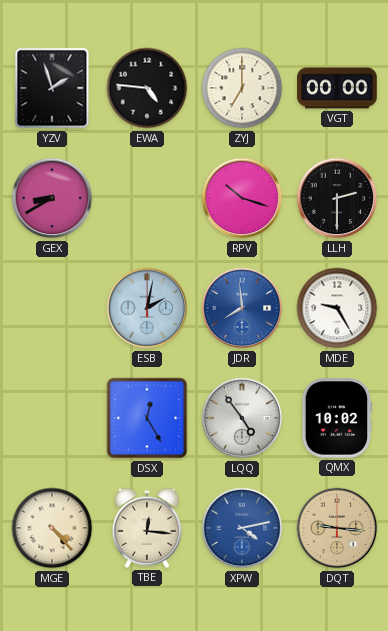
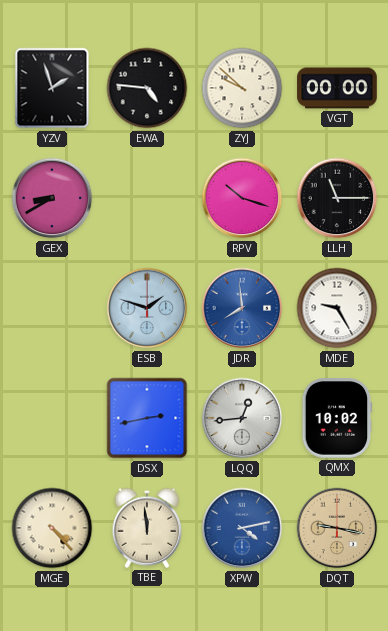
ZYJ: 7:00 -> 9:52 (242, 88)
LLH: 2:30 -> 11:15 (337, 198)
ESB: 2:02 -> 1:48 (147, 308)
DSX: 12:25 -> 2:43 (147, 418)
LQQ: 4:54 -> 12:44 (242, 418)
TBE: 12:16 -> 11:59 (147, 528)
DQT: 9:16 -> 9:17 (337, 528)
